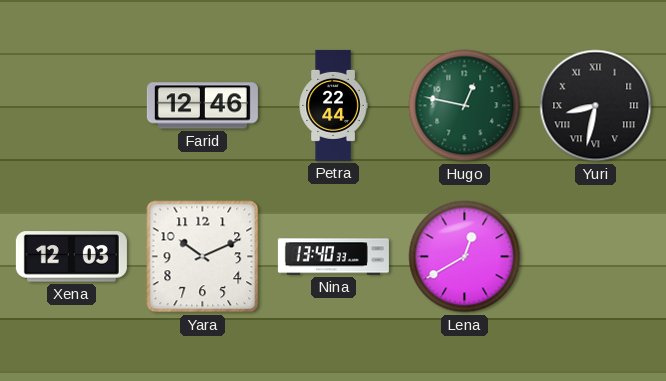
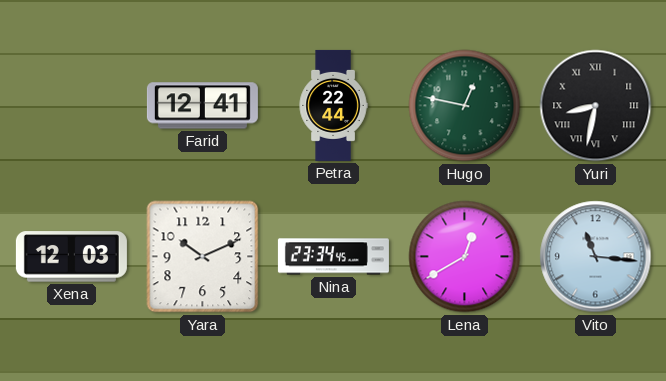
Farid: 12:46 -> 12:41 (202, 106)
Nina: 13:40 -> 23:34 (333, 257)
Vito: none -> 11:16 (596, 257)
